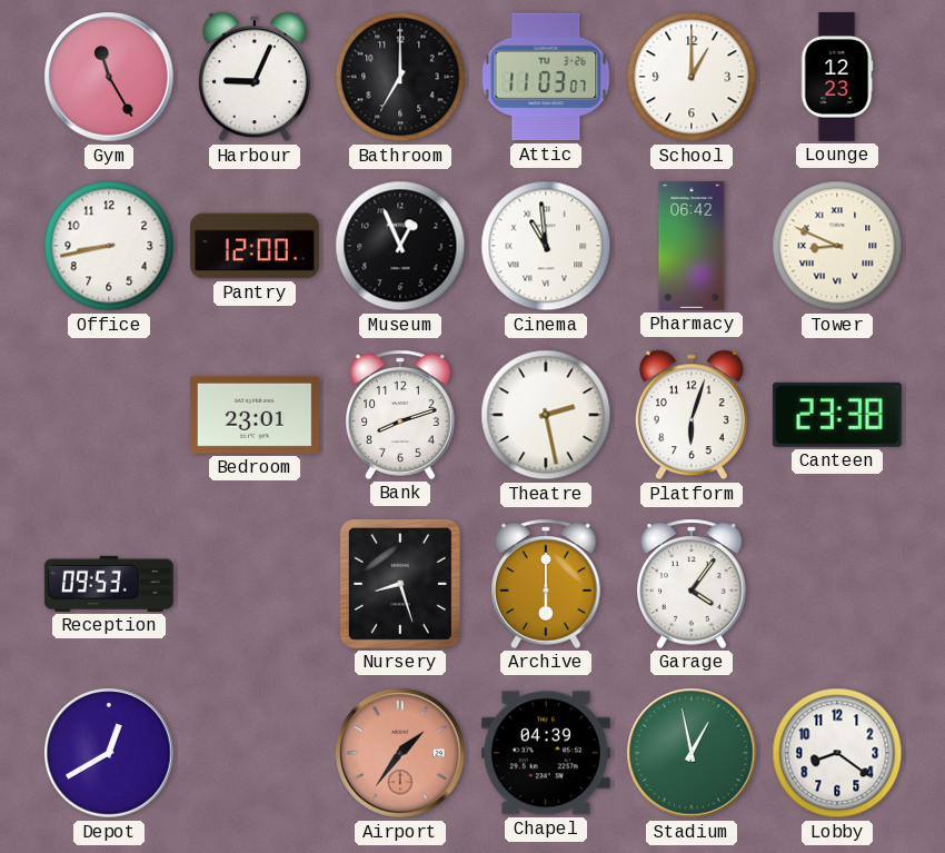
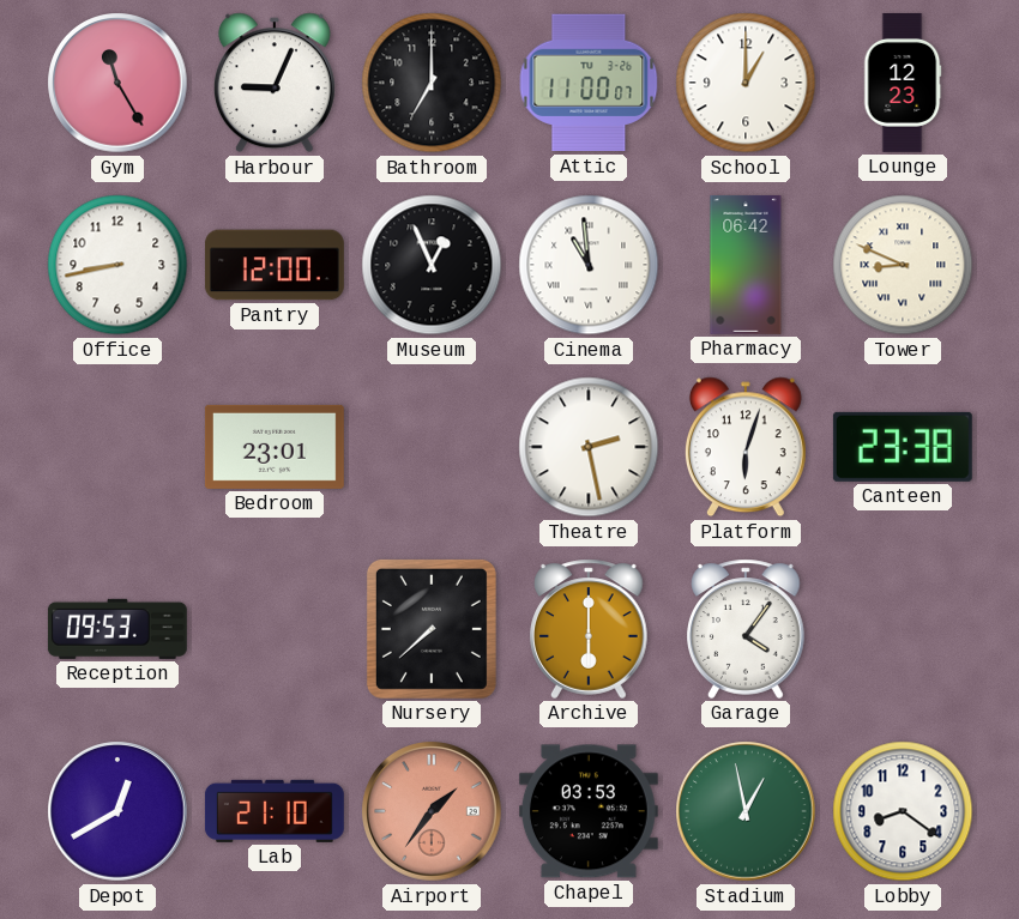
Attic: 11:03 -> 11:00 (589, 83)
Bank: 8:12 -> none (401, 415)
Nursery: 8:27 -> 7:38 (432, 629)
Lab: none -> 21:10 (275, 811)
Chapel: 04:39 -> 03:53 (589, 811)
